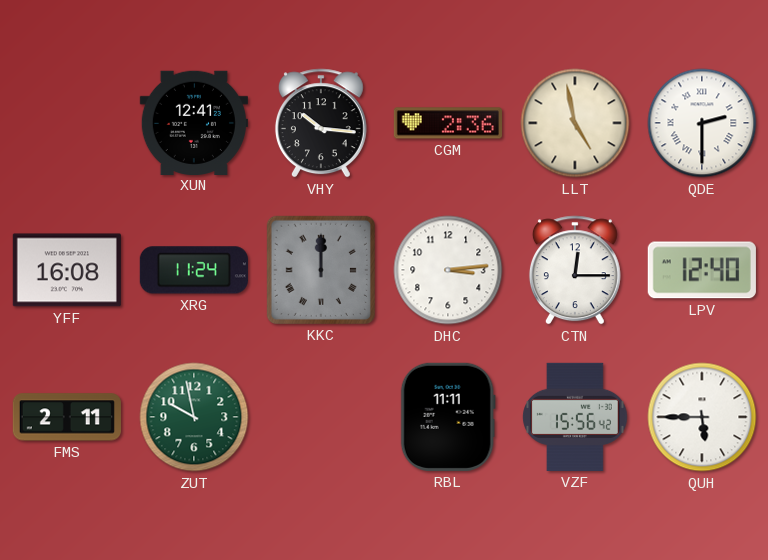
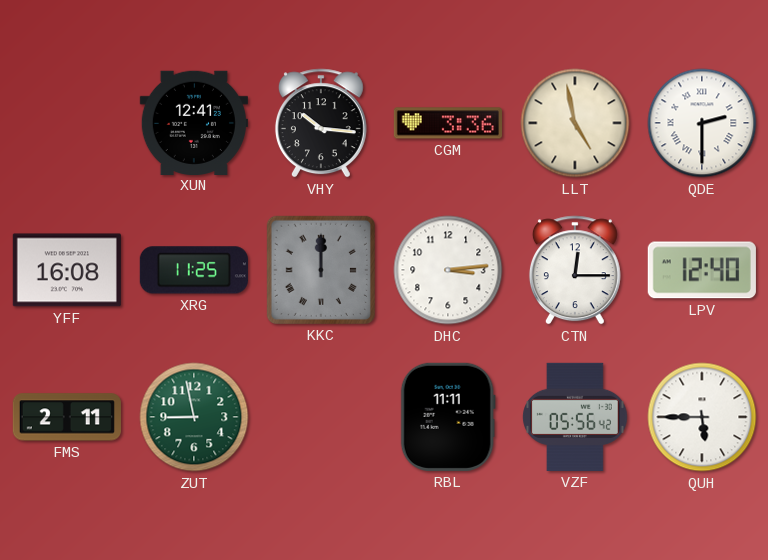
CGM: 2:36 -> 3:36 (448, 123)
XRG: 11:24 -> 11:25 (194, 270)
ZUT: 9:58 -> 8:58 (194, 417)
VZF: 15:56 -> 05:56 (575, 417)
